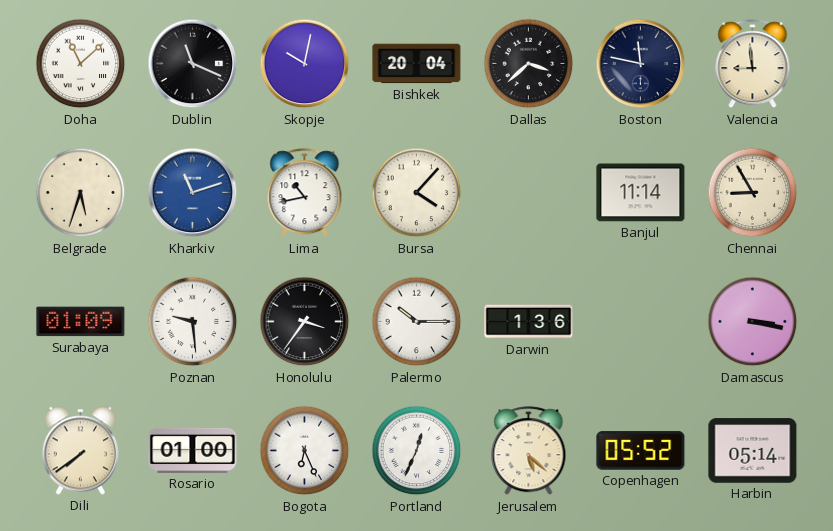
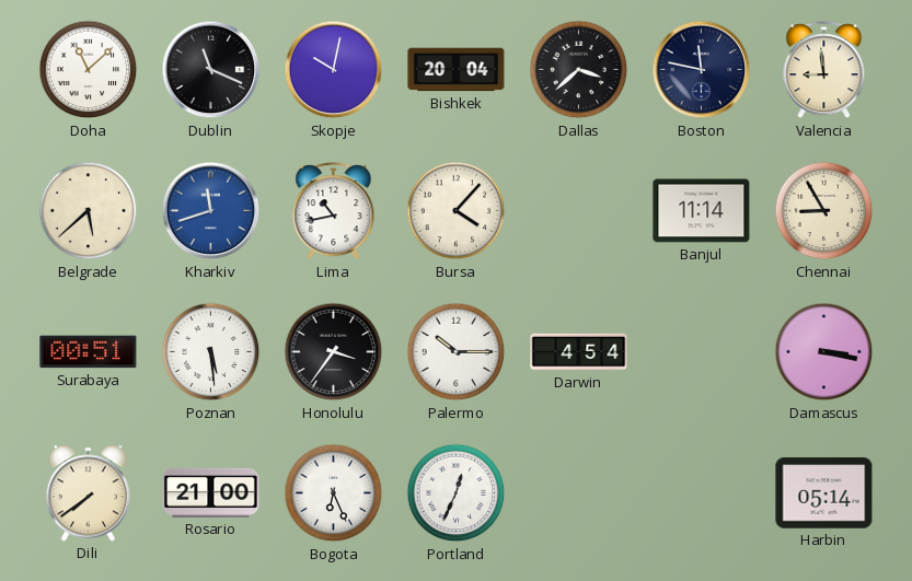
Belgrade: 5:33 -> 5:38 (89, 211)
Kharkiv: 11:12 -> 11:42 (211, 211)
Surabaya: 01:09 -> 00:51 (89, 352)
Poznan: 9:29 -> 5:29 (211, 352)
Darwin: 1:36 -> 4:54 (579, 352)
Rosario: 01:00 -> 21:00 (211, 492)
Jerusalem: 5:22 -> none (529, 451)
Copenhagen: 05:52 -> none (641, 451)
